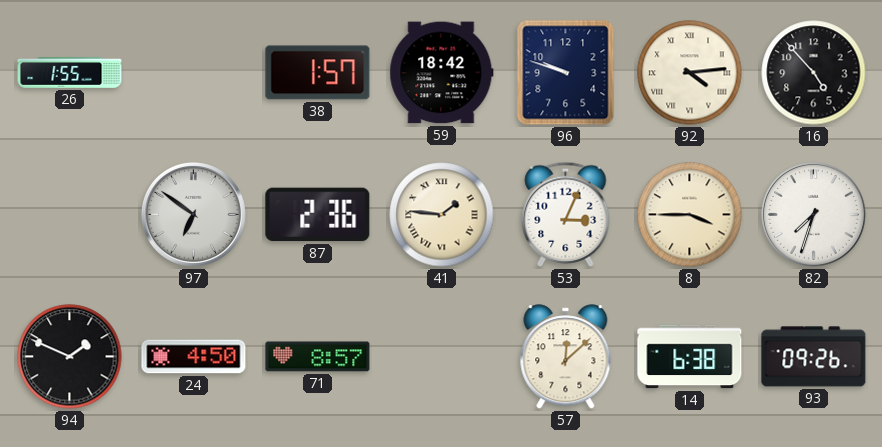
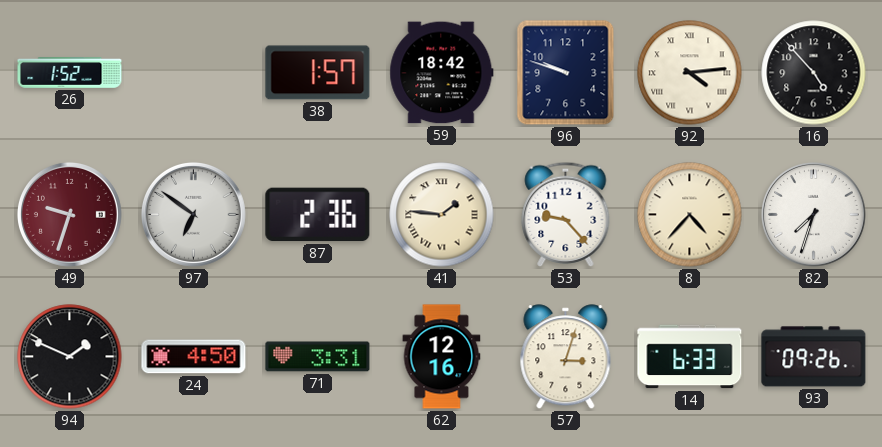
26: 1:55 -> 1:52 (70, 73)
49: none -> 9:33 (69, 214)
53: 3:04 -> 9:23 (566, 214)
8: 3:45 -> 4:37 (690, 215)
71: 8:57 -> 3:31 (318, 357)
62: none -> 12:16 (442, 357)
57: 12:08 -> 3:03 (566, 357)
14: 6:38 -> 6:33 (690, 357)
